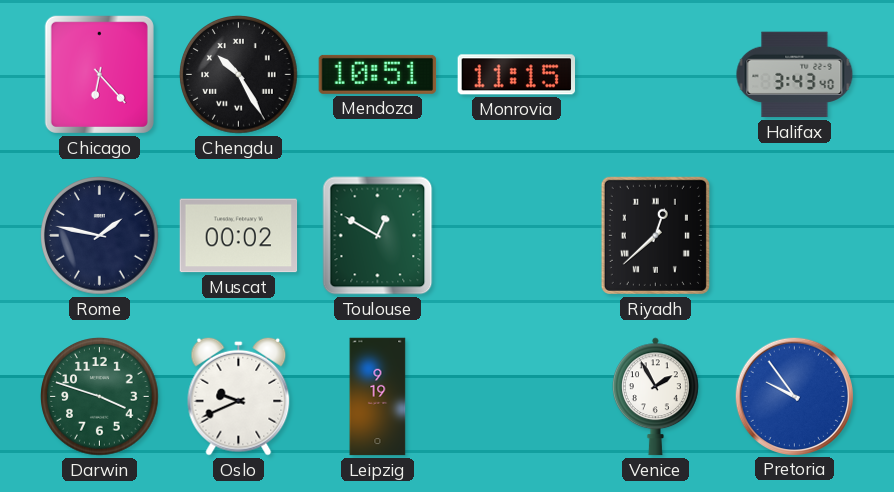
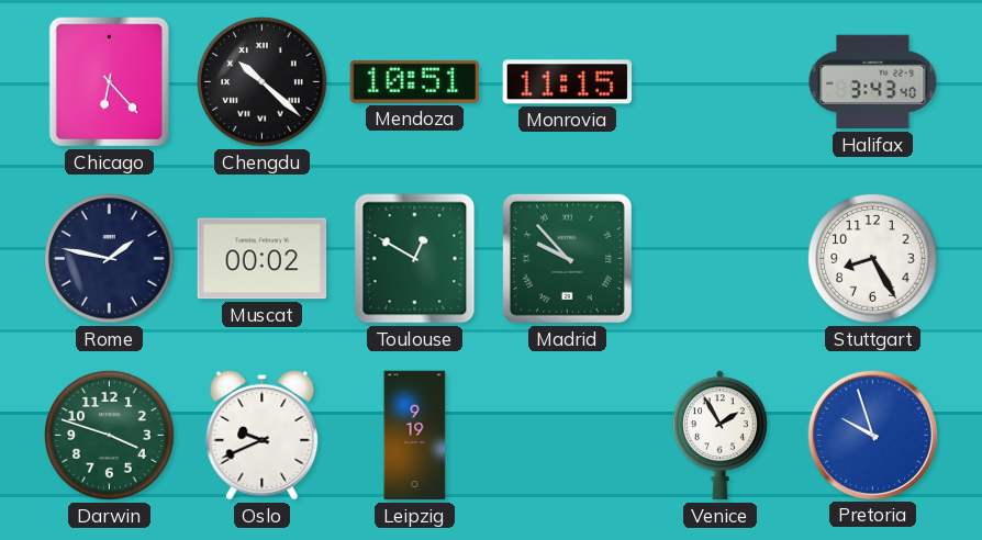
Chengdu: 10:25 -> 10:22 (263, 82)
Madrid: none -> 9:53 (567, 258)
Riyadh: 12:38 -> none (655, 235)
Stuttgart: none -> 8:25 (873, 259)
Pretoria: 9:54 -> 9:57 (872, 435)
